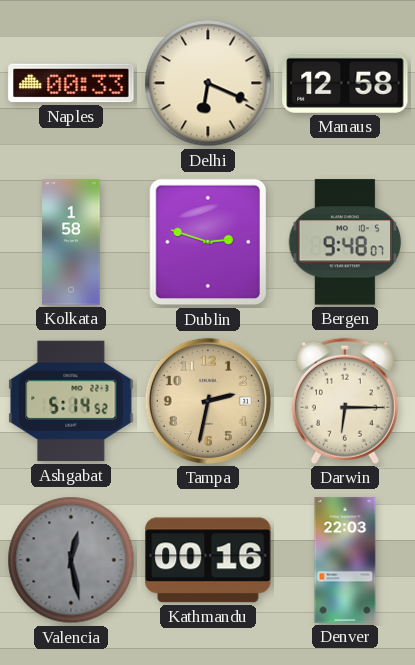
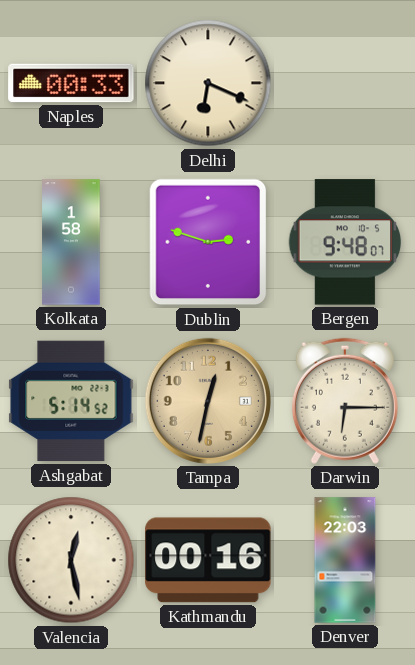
Manaus: 12:58 -> none (345, 83)
Tampa: 2:32 -> 12:32 (208, 401)
Valencia dial: grey -> cream (71, 560)
